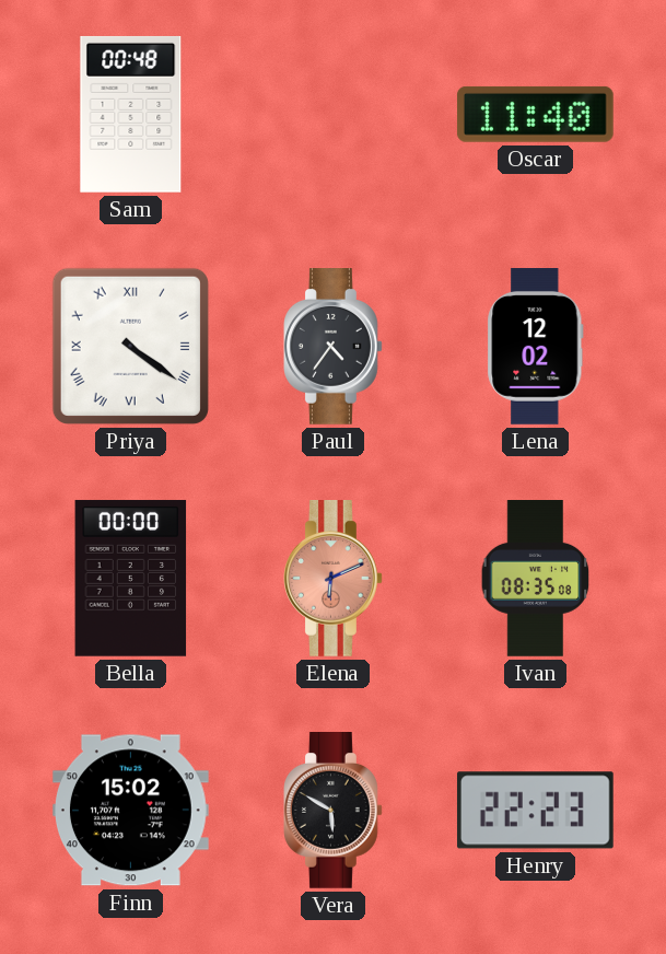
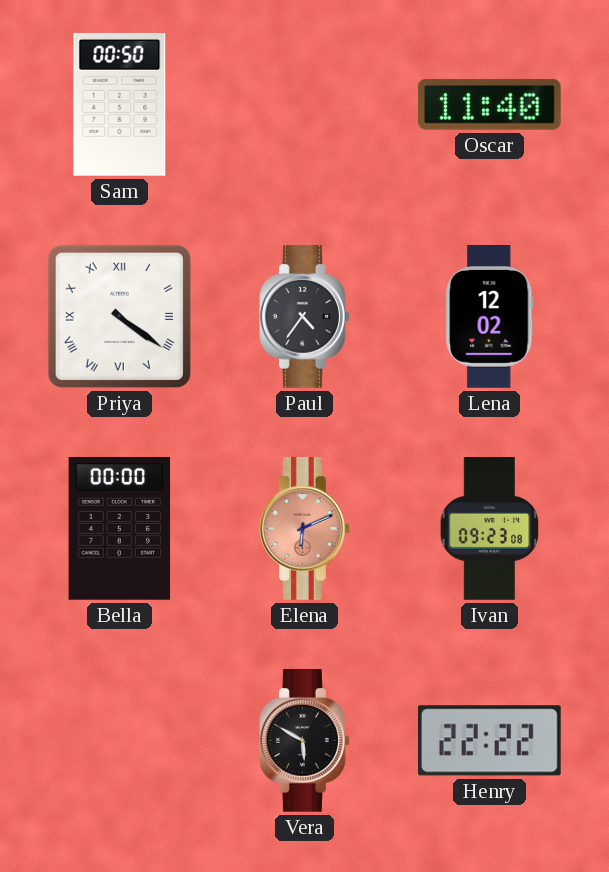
Sam: 00:48 -> 00:50 (120, 104)
Ivan: 08:35 -> 09:23 (490, 529)
Finn: 15:02 -> none (131, 811)
Henry: 22:23 -> 22:22 (489, 741)
